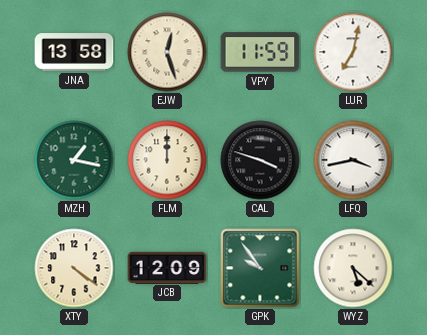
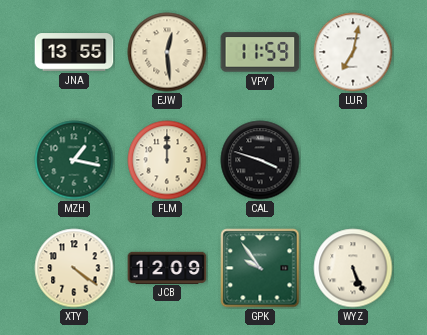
JNA: 13:58 -> 13:55 (74, 52)
EJW: 12:27 -> 12:29 (167, 52)
LFQ: 3:43 -> none (353, 160)
WYZ: 5:22 -> 5:26 (353, 268)
